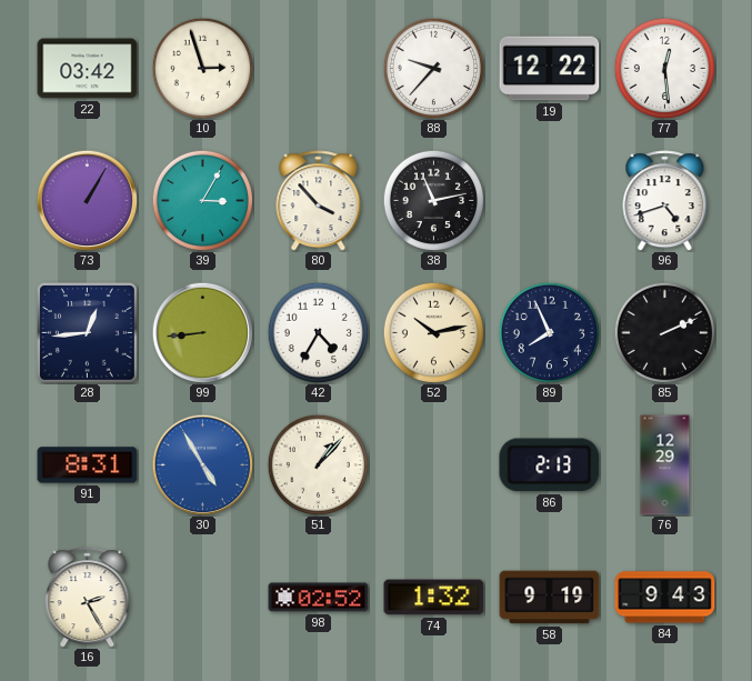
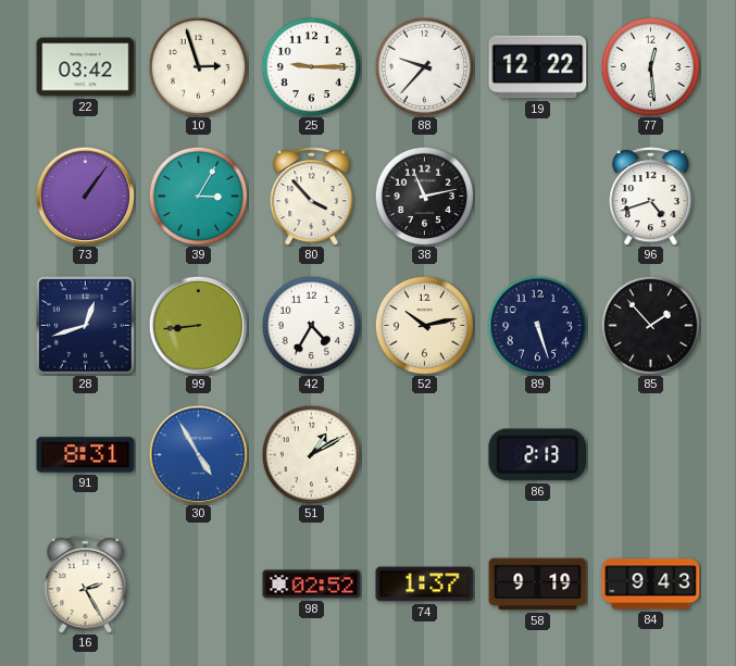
25: none -> 9:15 (311, 66)
73: 1:05 -> 1:06 (85, 196)
28: 12:44 -> 12:42 (85, 325)
89: 7:56 -> 5:27 (537, 325)
85: 2:11 -> 1:53 (650, 325)
51: 1:07 -> 1:10 (311, 454)
76: 12:29 -> none (665, 465)
74: 1:32 -> 1:37 (425, 585)
